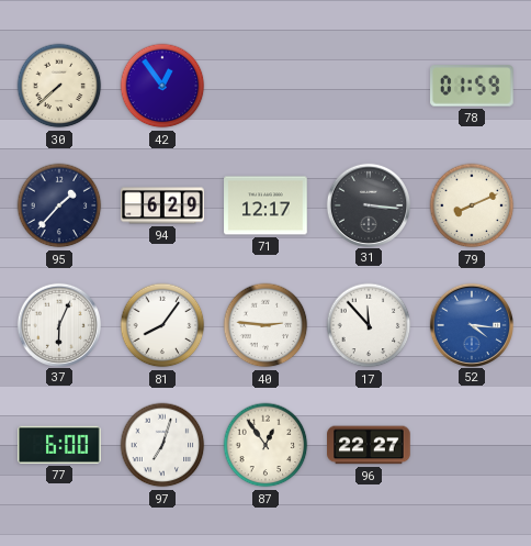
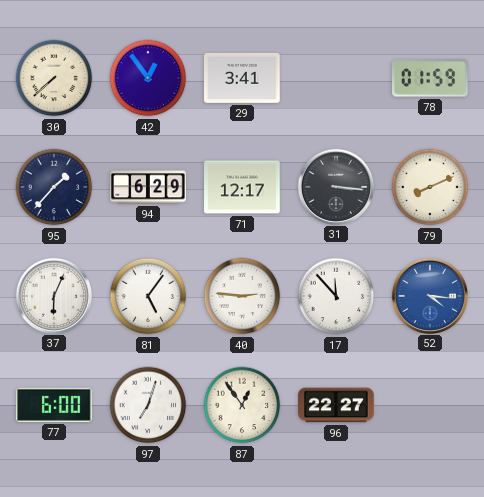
29: none -> 3:41 (242, 78)
81: 8:06 -> 5:06 (148, 296)
